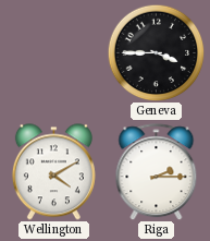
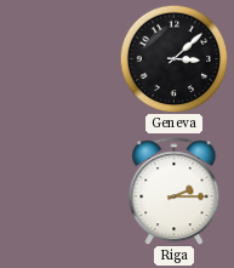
Geneva: 3:45 -> 3:08 (173, 58)
Wellington: 4:10 -> none (53, 172)
